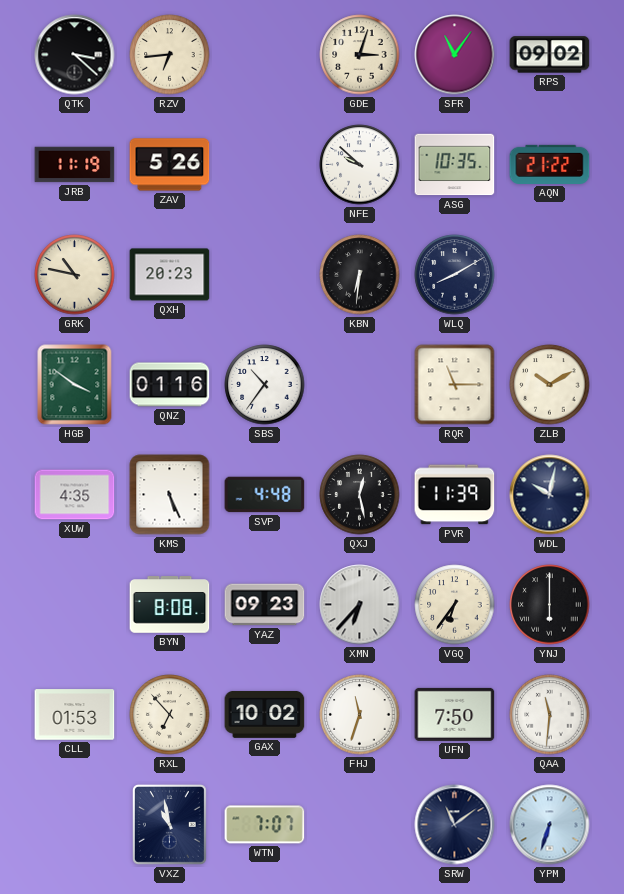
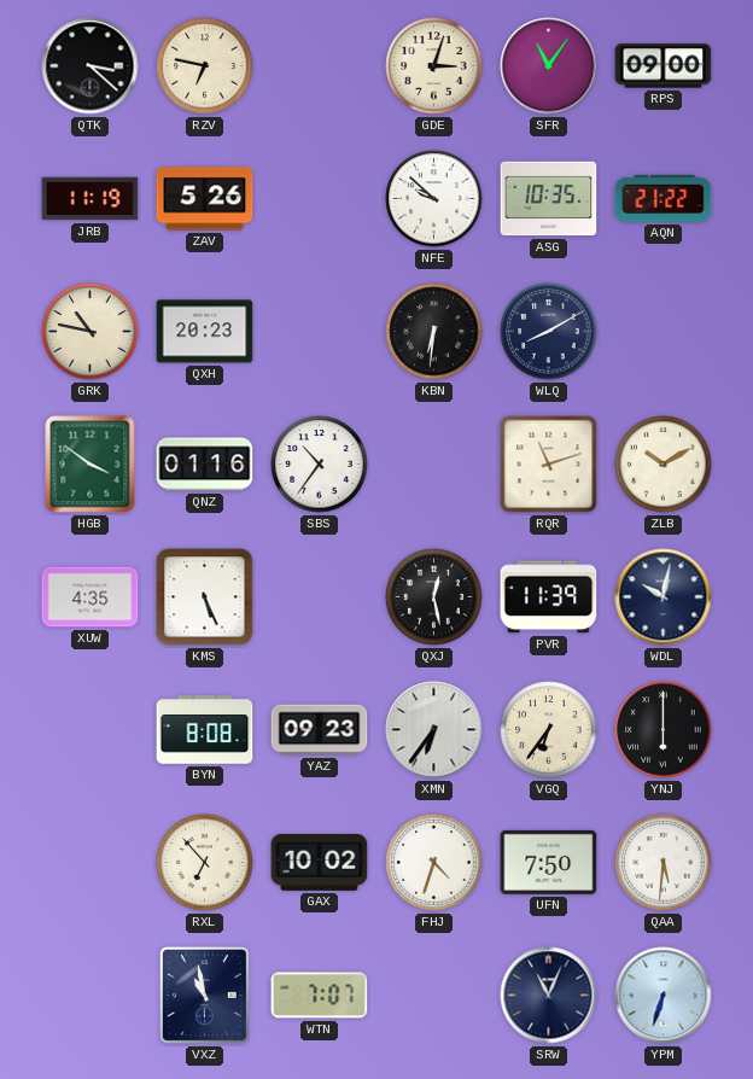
RZV: 6:44 -> 6:47 (205, 66)
RPS: 09:02 -> 09:00 (664, 66)
RQR: 11:15 -> 11:12 (549, 465)
SVP: 4:48 -> none (265, 495)
XMN: 6:37 -> 6:36 (434, 730)
CLL: 01:53 -> none (75, 715)
FHJ: 11:33 -> 4:33 (434, 863)
QAA: 11:31 -> 5:31 (664, 863)
SRW: 11:09 -> 11:04 (549, 996)
